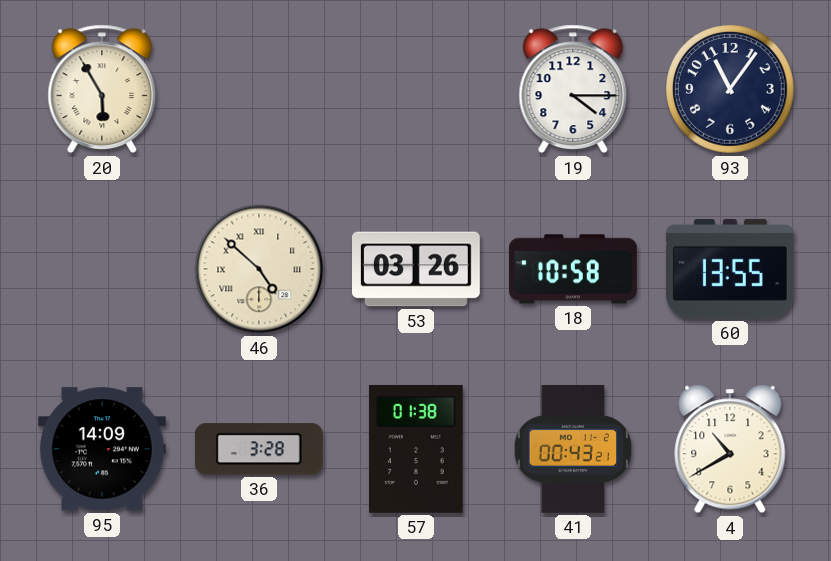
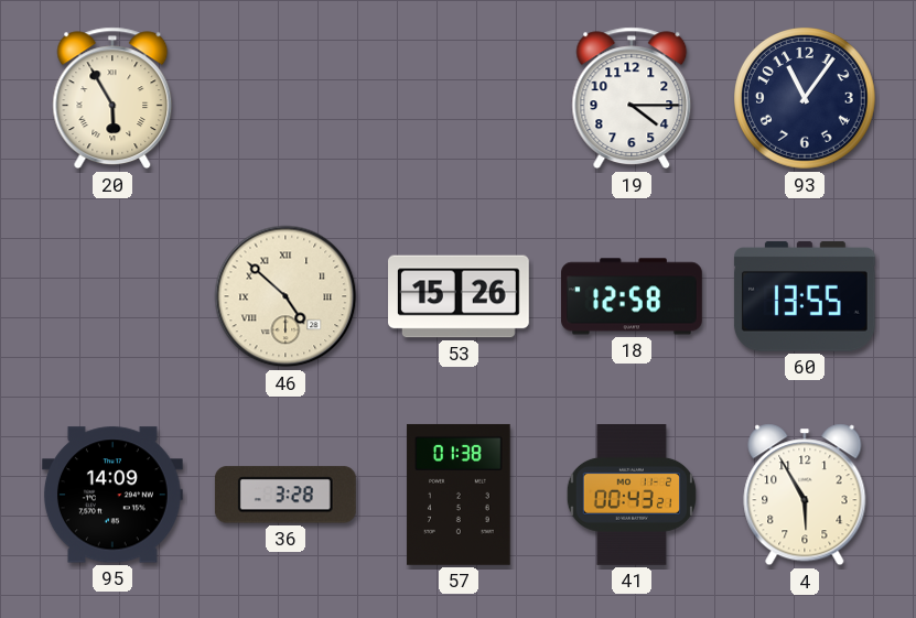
53: 03:26 -> 15:26 (460, 296)
18: 10:58 -> 12:58 (633, 296)
4: 10:40 -> 5:55 (805, 495)
